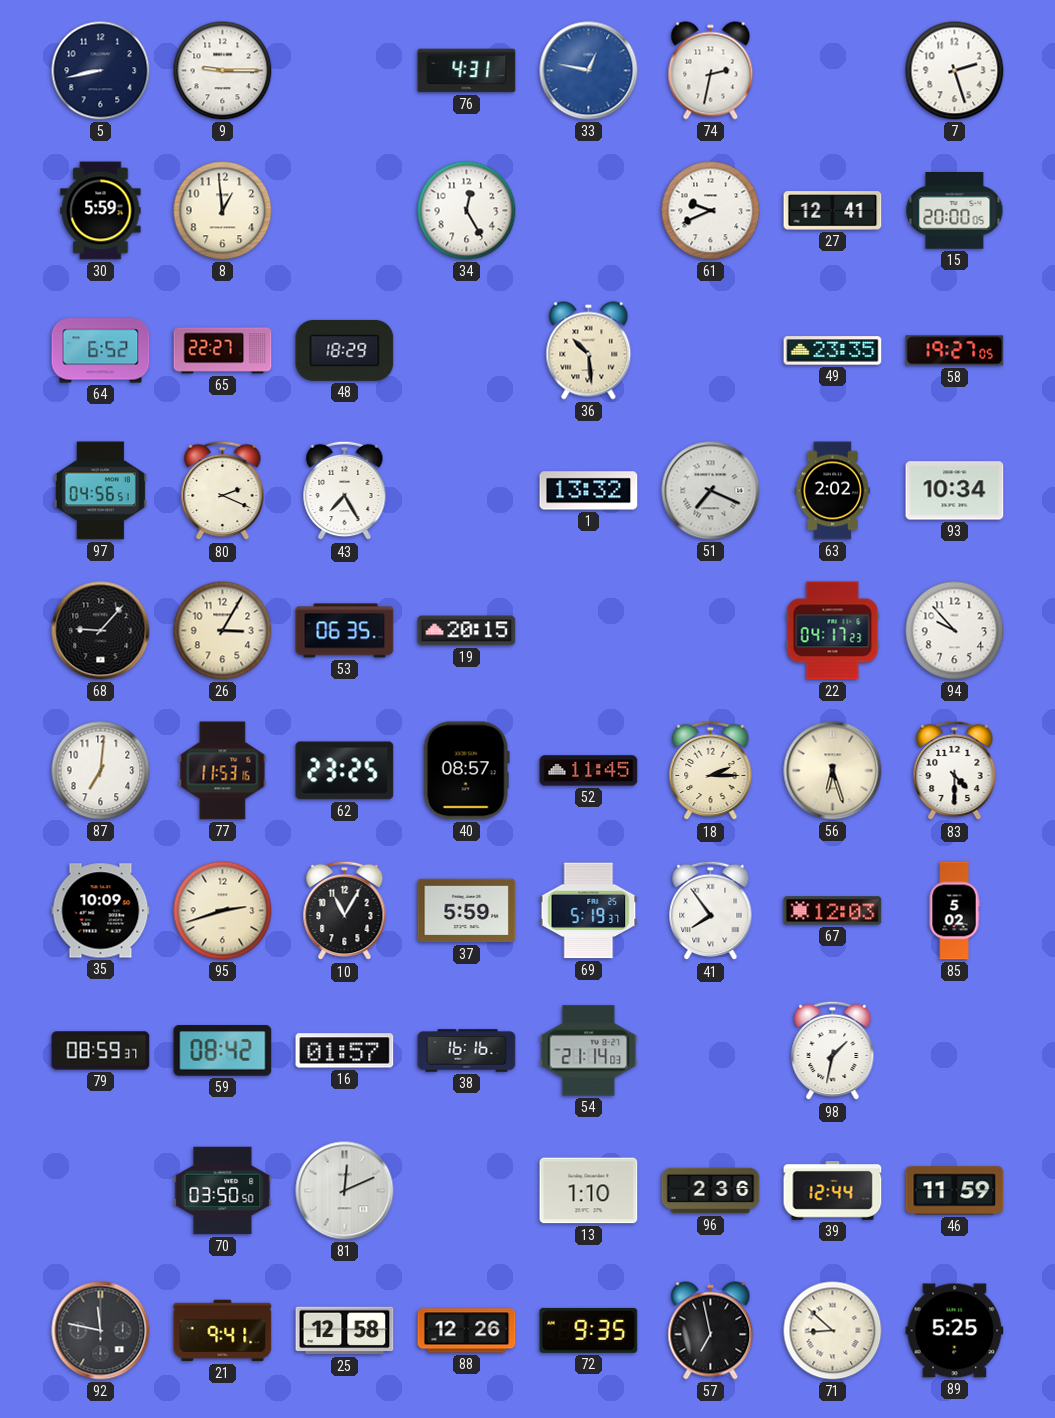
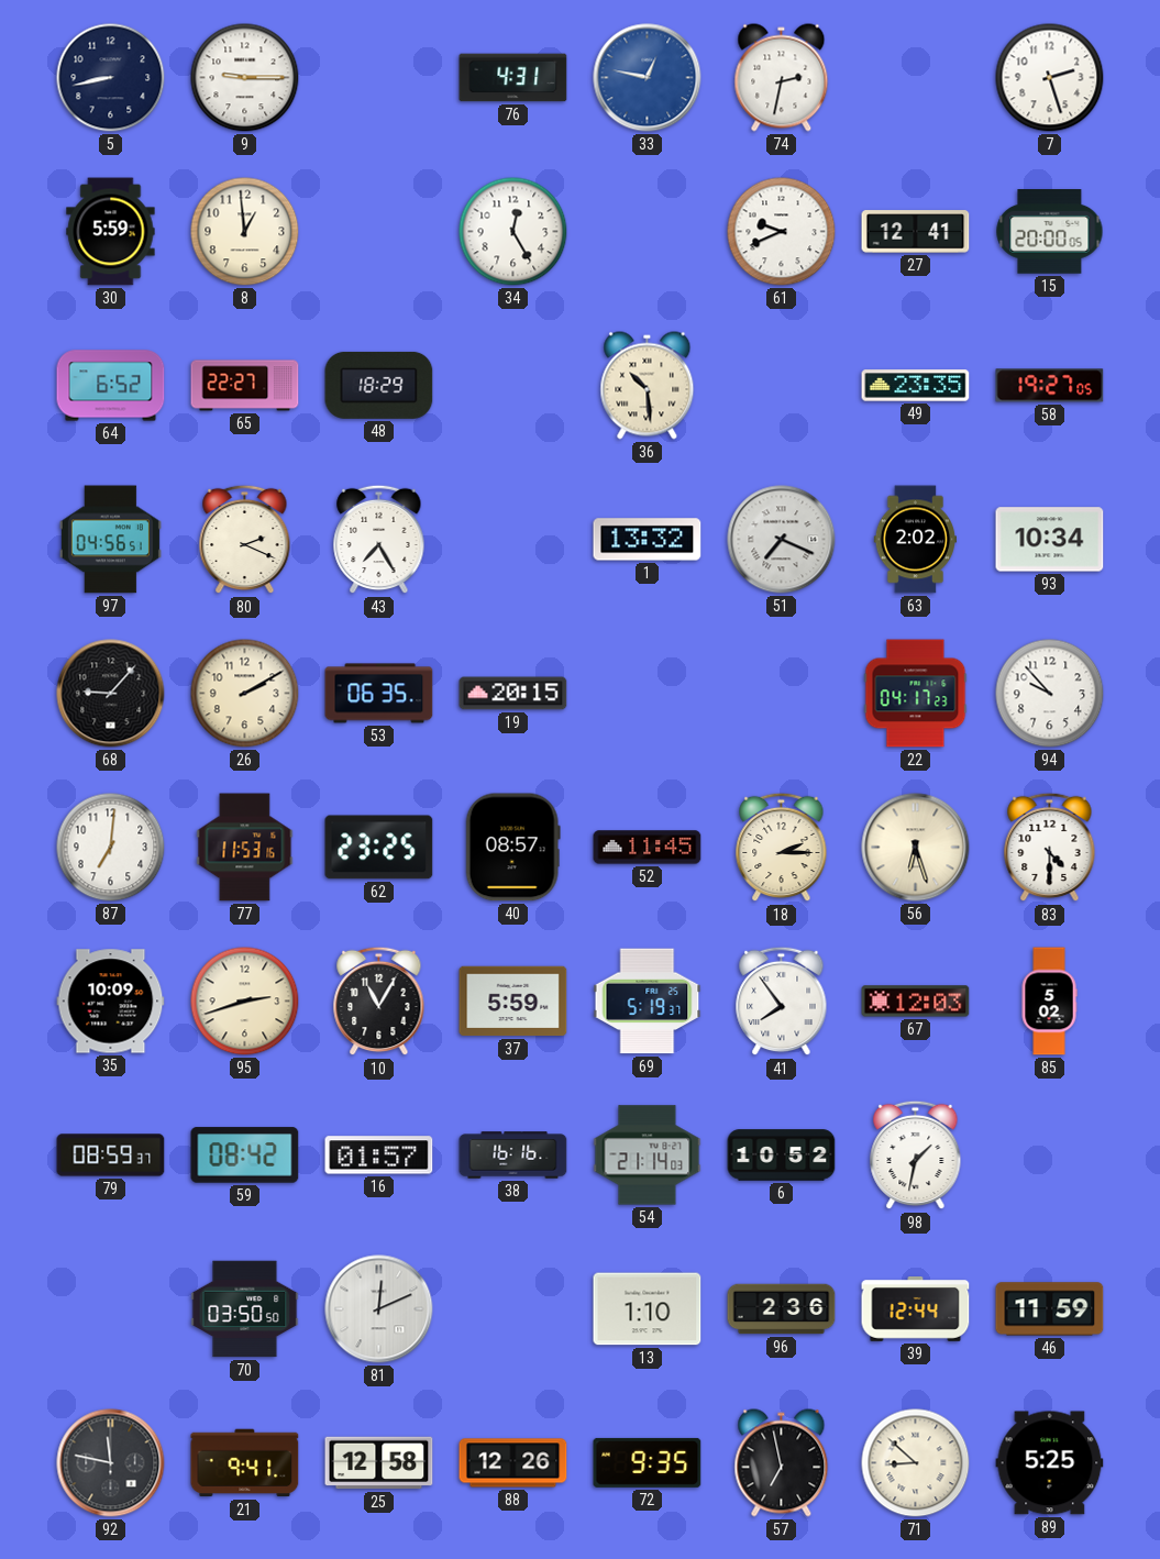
26: 3:05 -> 2:10 (245, 694)
6: none -> 10:52 (782, 1156)
